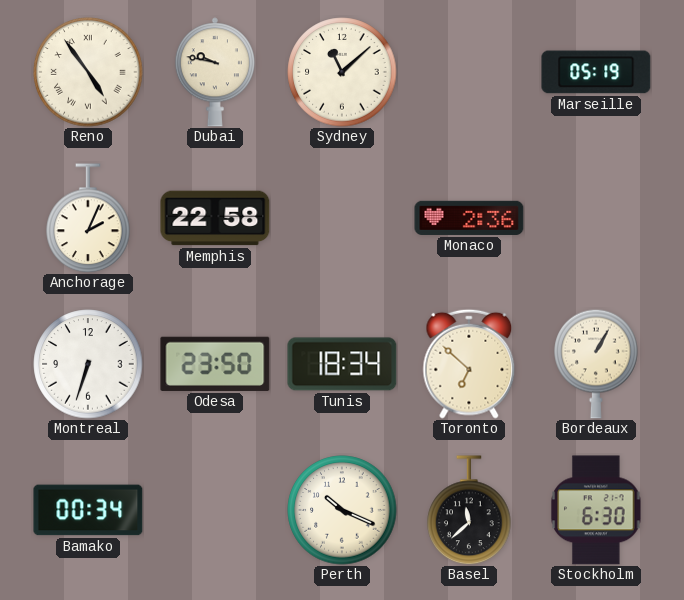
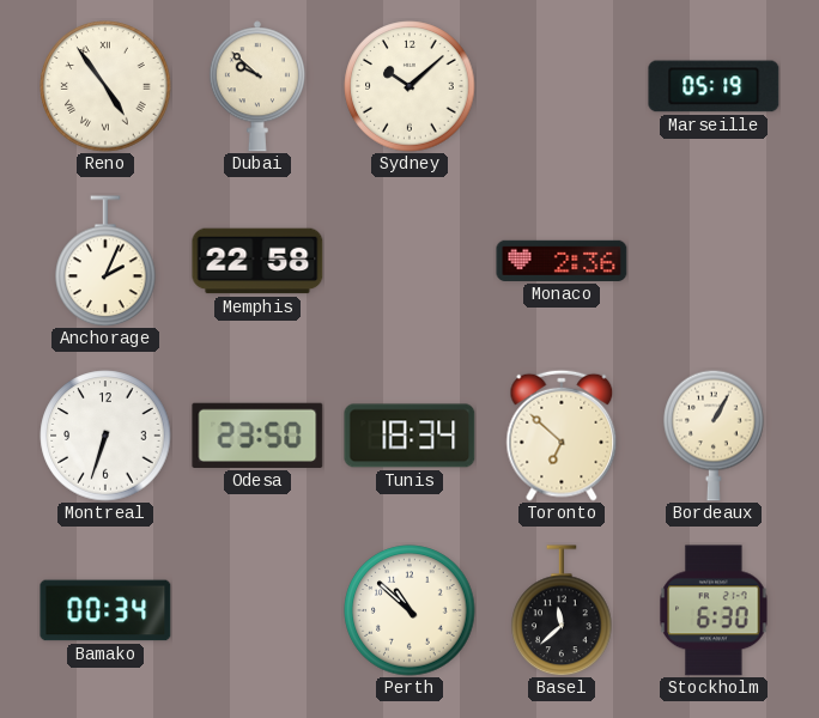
Dubai: 9:47 -> 9:52 (257, 86)
Sydney: 11:08 -> 10:08 (409, 86)
Perth: 10:19 -> 10:52 (409, 610)
